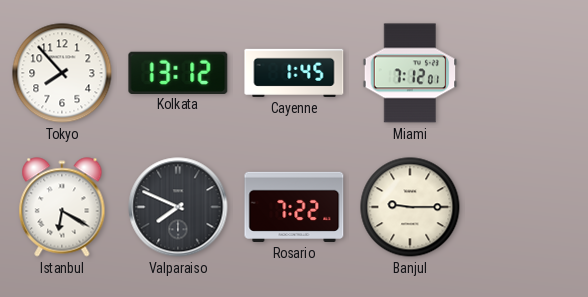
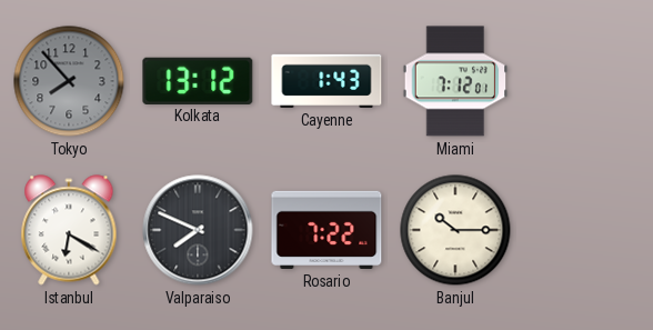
Tokyo dial: white -> grey (69, 81)
Cayenne: 1:45 -> 1:43 (326, 81)
Banjul: 9:15 -> 10:15 (455, 230)
